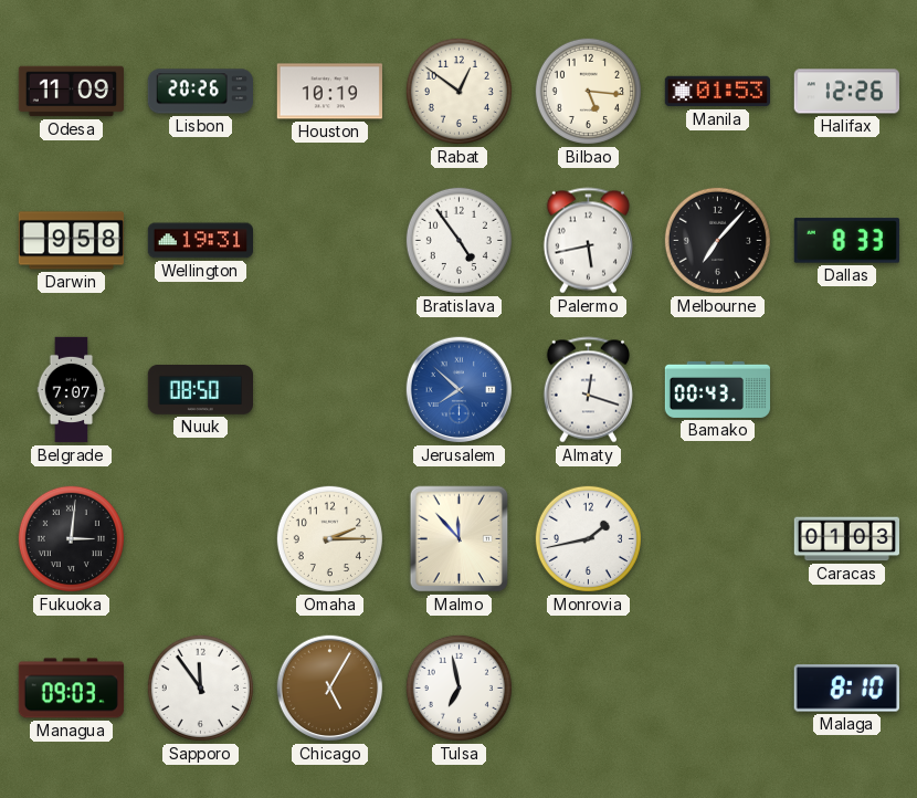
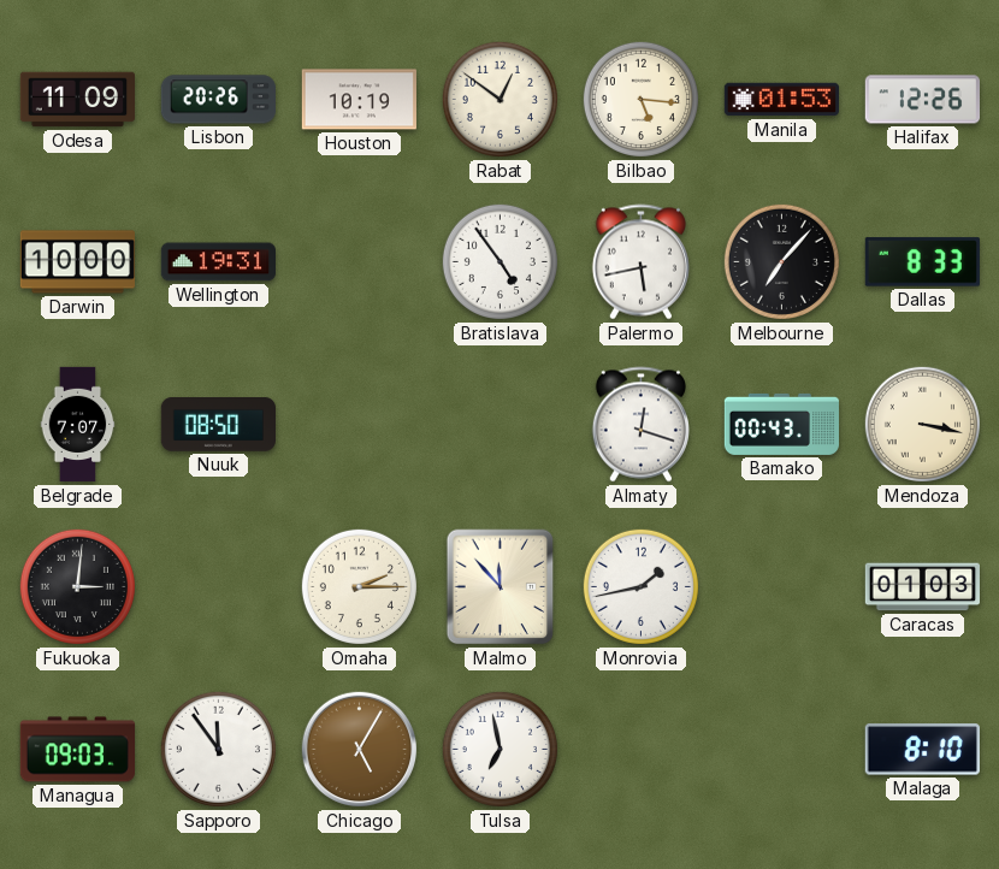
Darwin: 9:58 -> 10:00 (78, 262)
Jerusalem: 7:52 -> none (460, 390)
Mendoza: none -> 3:17 (922, 424)
